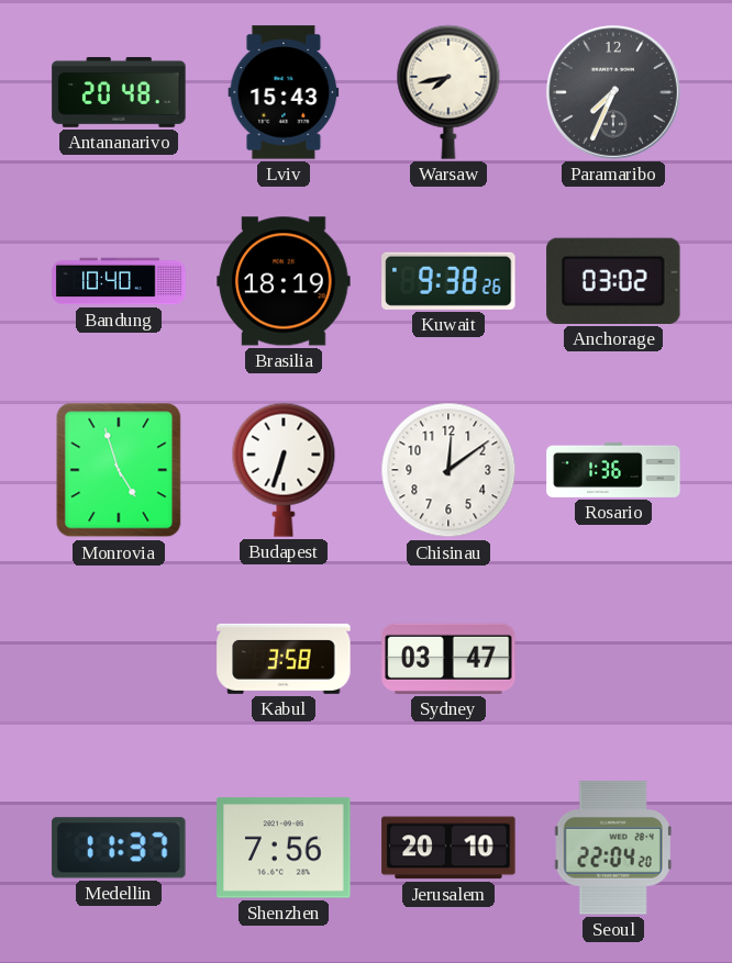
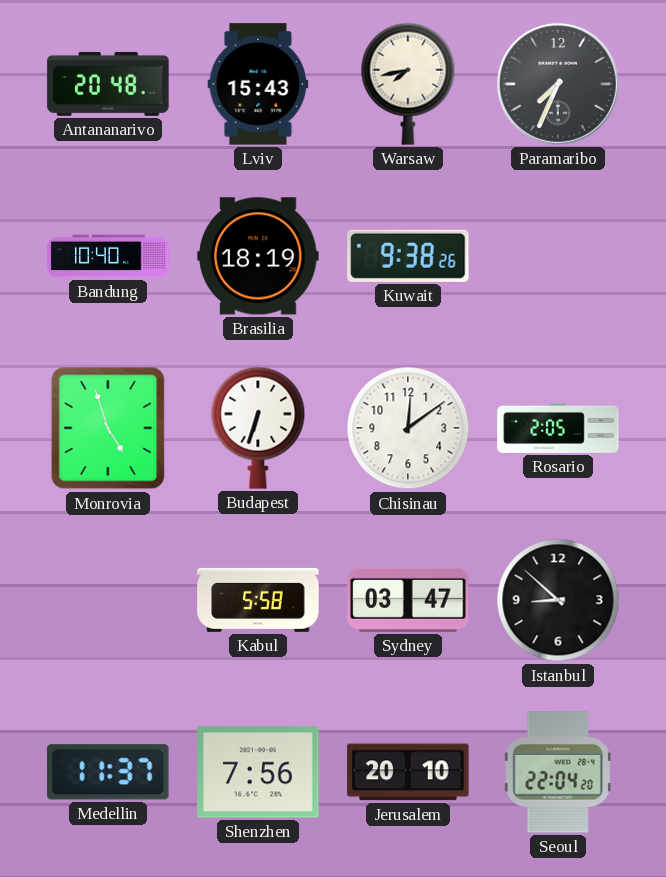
Anchorage: 03:02 -> none (613, 281)
Rosario: 1:36 -> 2:05 (558, 428)
Kabul: 3:58 -> 5:58 (258, 600)
Istanbul: none -> 8:52 (558, 600)
